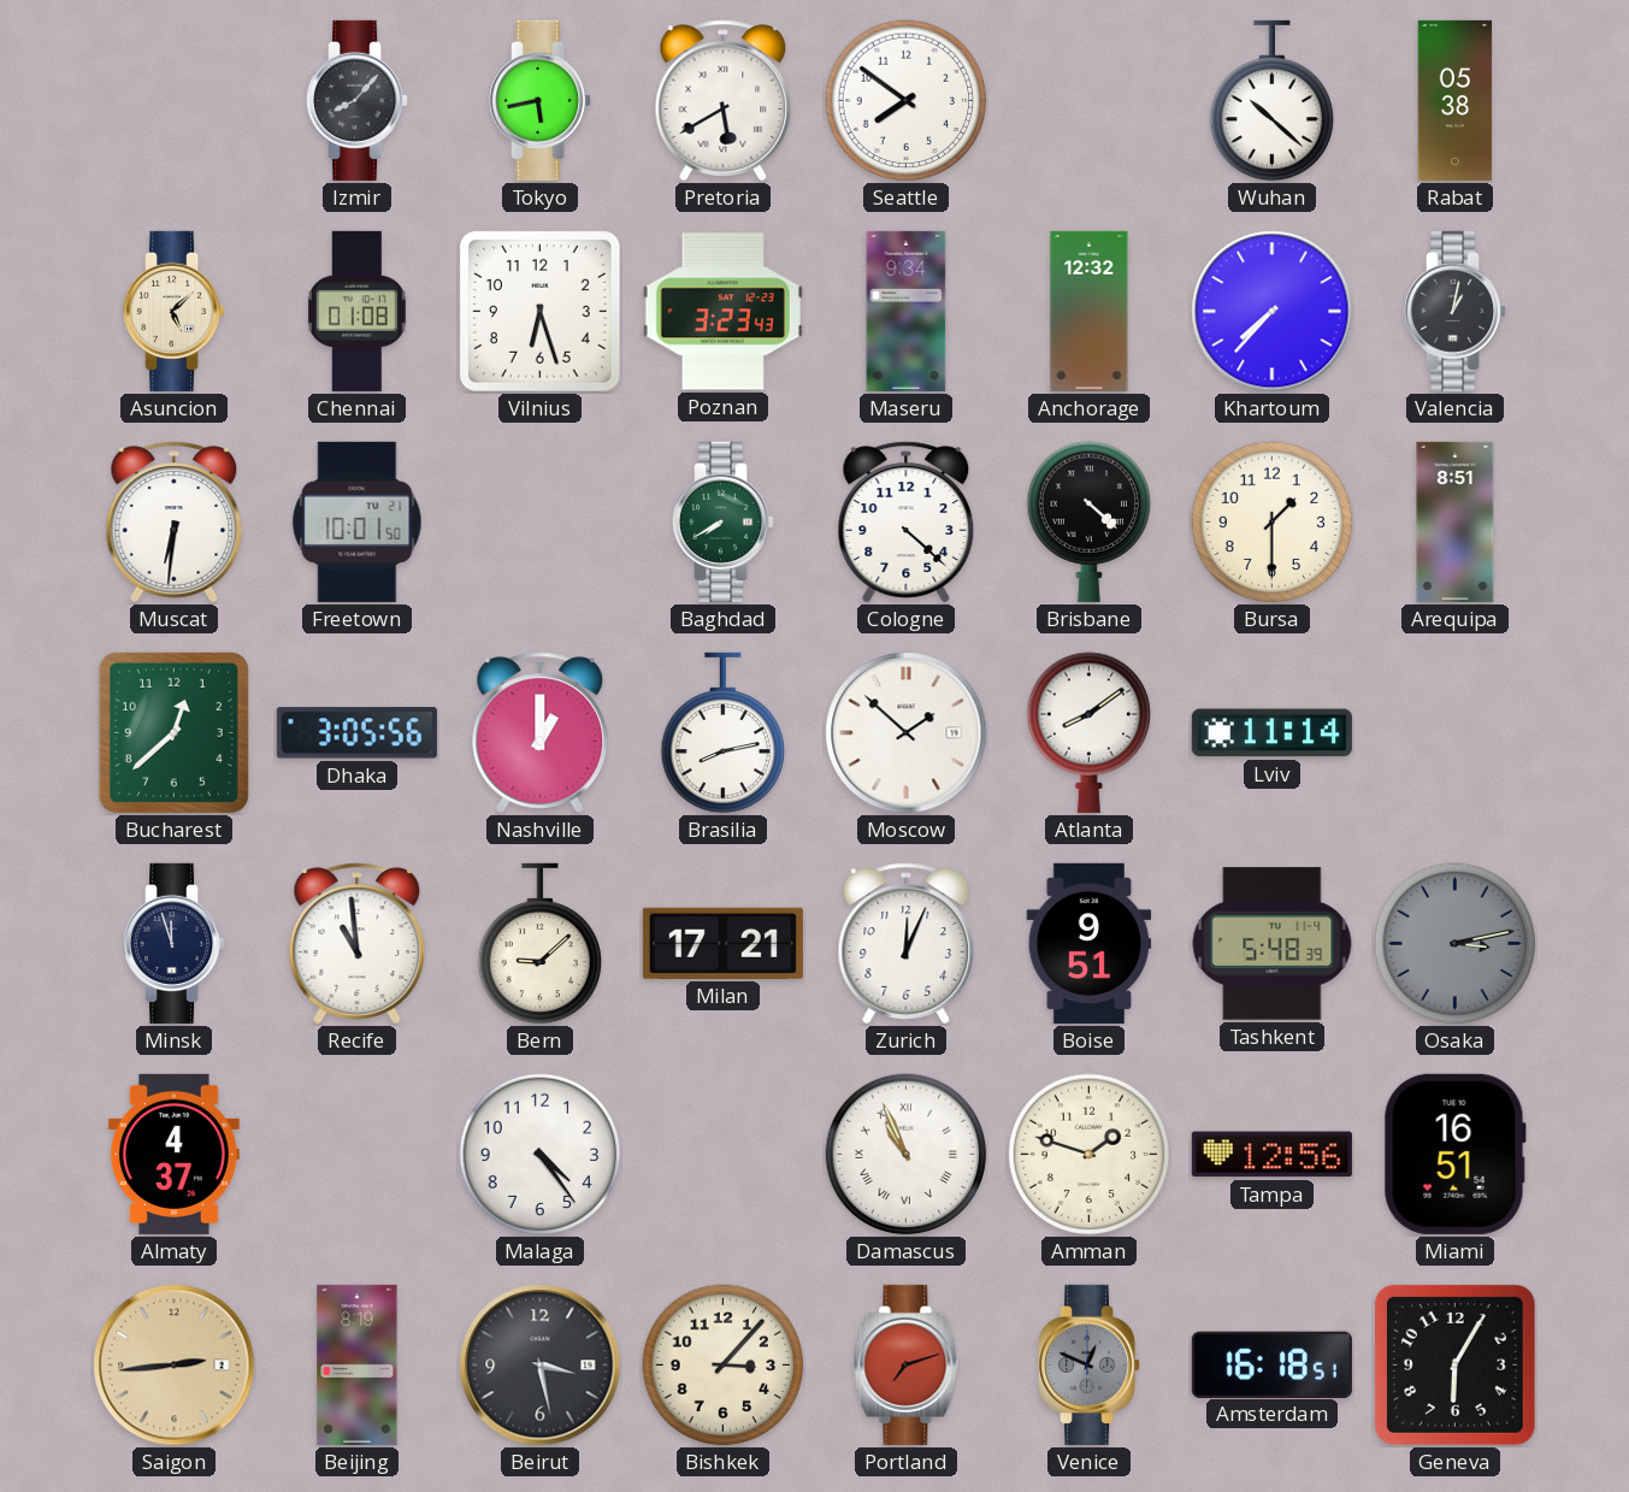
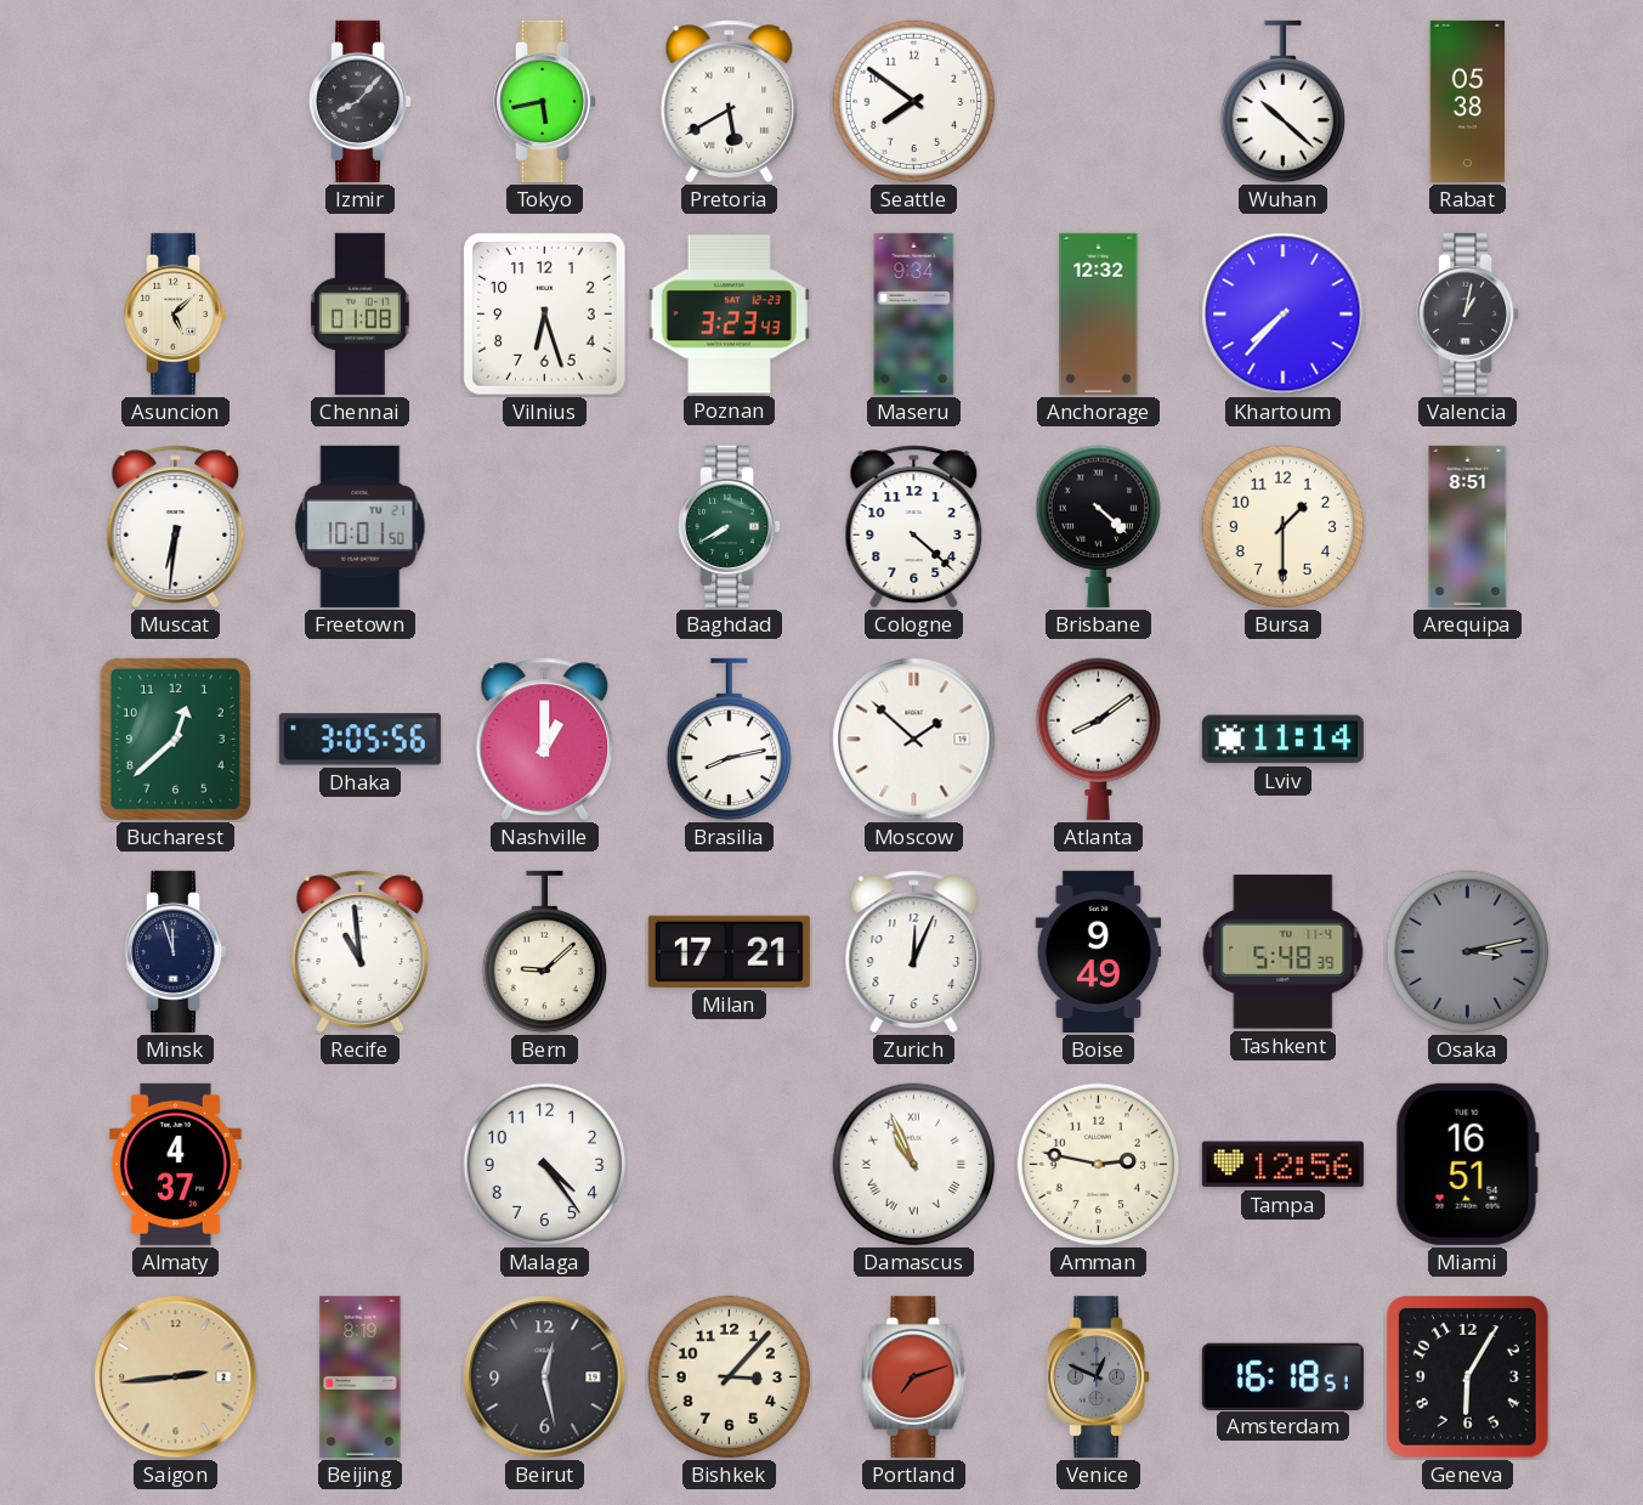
Boise: 9:51 -> 9:49 (1099, 951)
Amman: 1:48 -> 2:47 (1099, 1165)
Beirut: 3:28 -> 12:28 (545, 1377)
